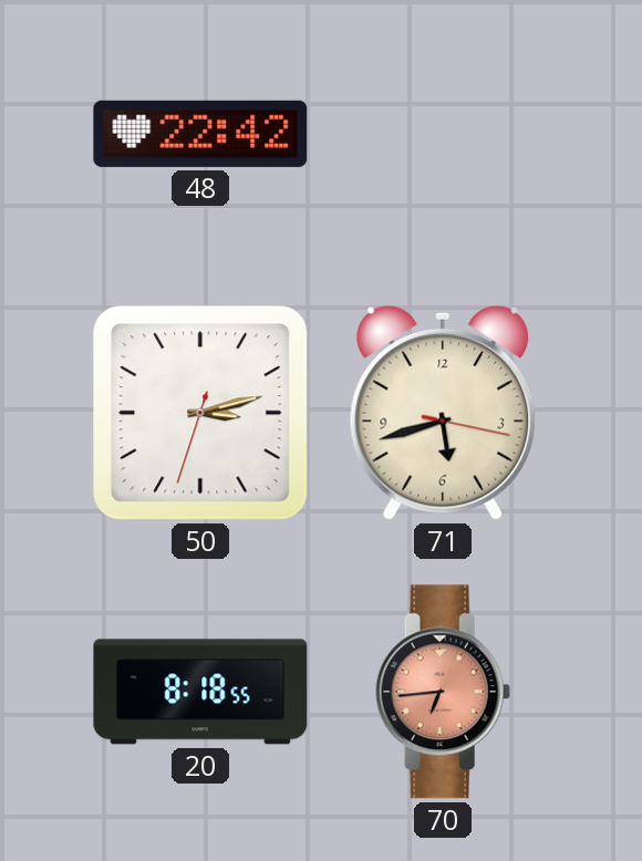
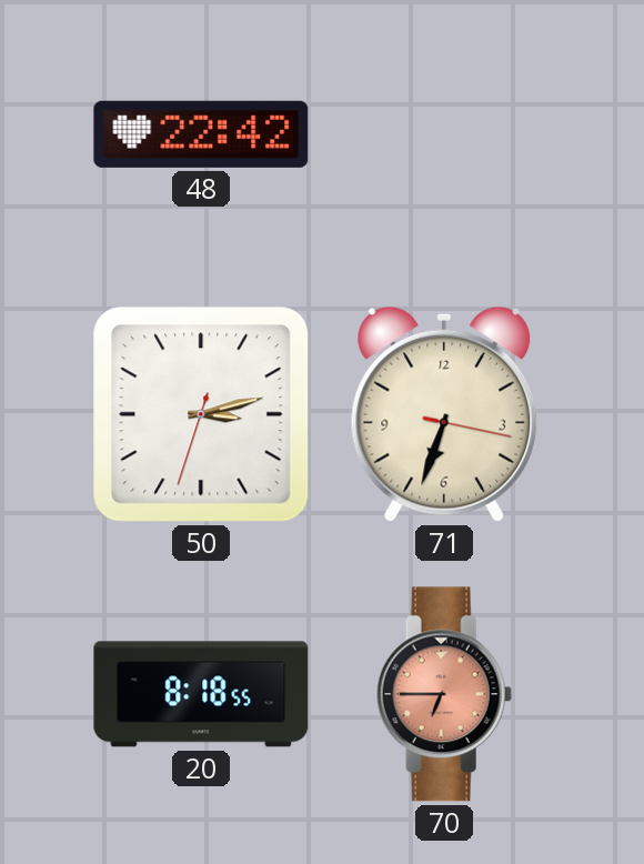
71: 5:42 -> 6:33 (444, 414)
70: 6:44 -> 6:45 (444, 694)
